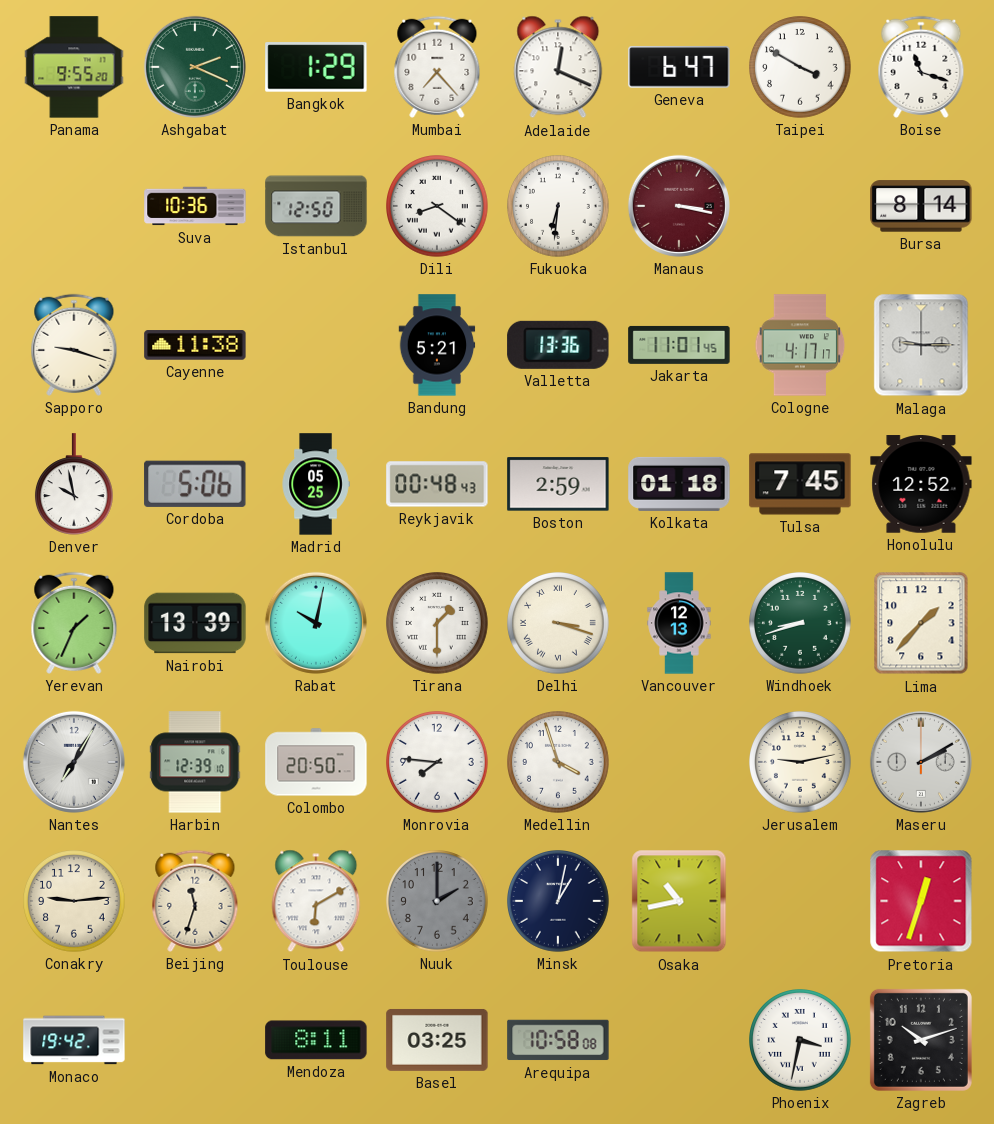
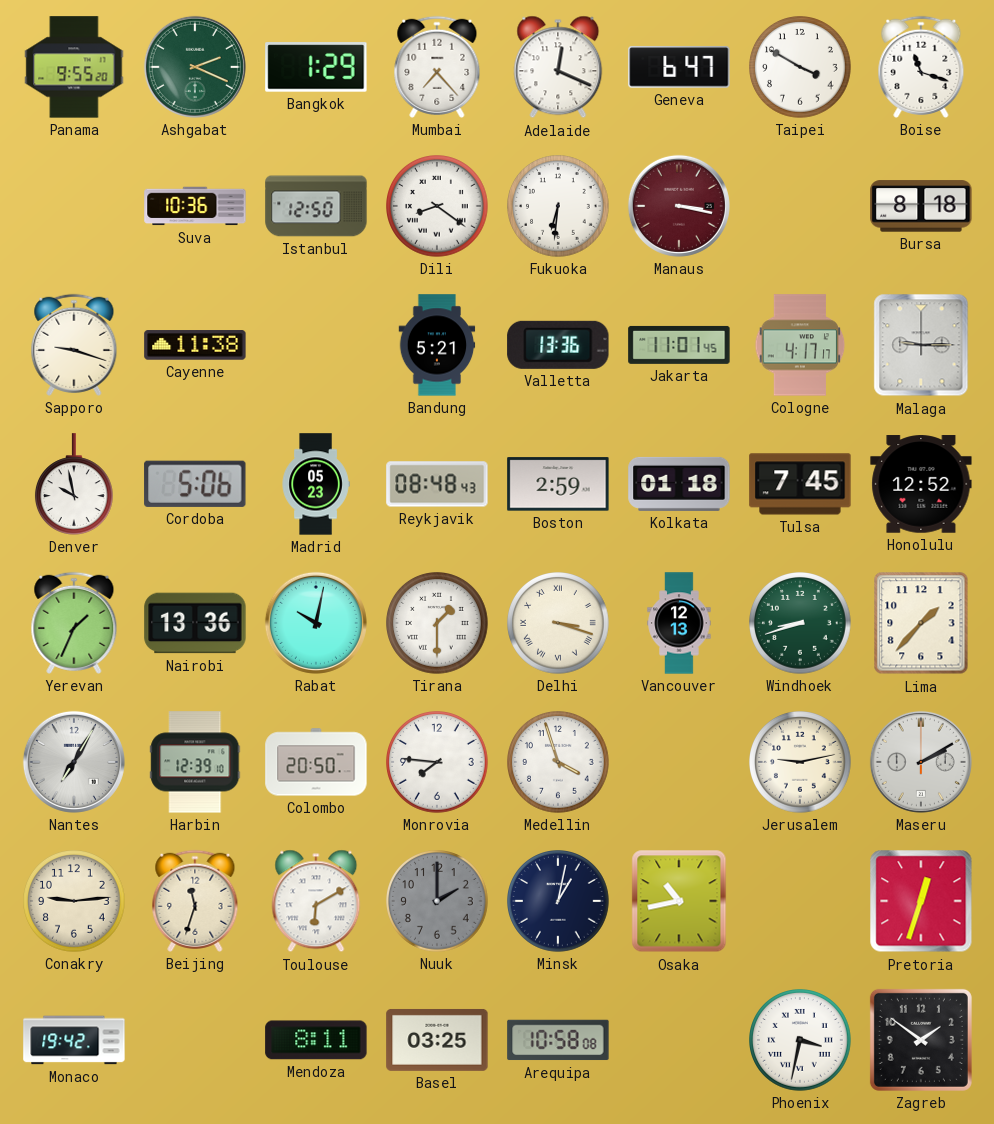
Bursa: 8:14 -> 8:18 (921, 206)
Madrid: 05:25 -> 05:23 (316, 484)
Reykjavik: 00:48 -> 08:48 (437, 484)
Nairobi: 13:39 -> 13:36 (195, 623)
Zagreb: 10:12 -> 1:51 (921, 1040)
